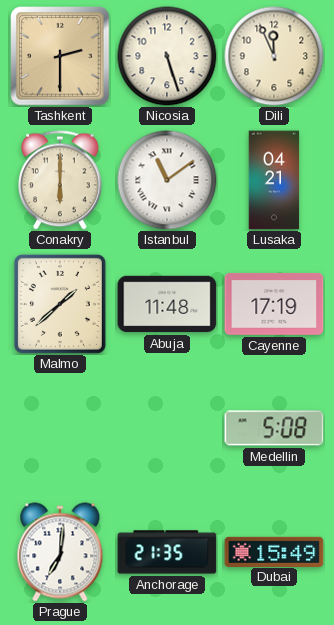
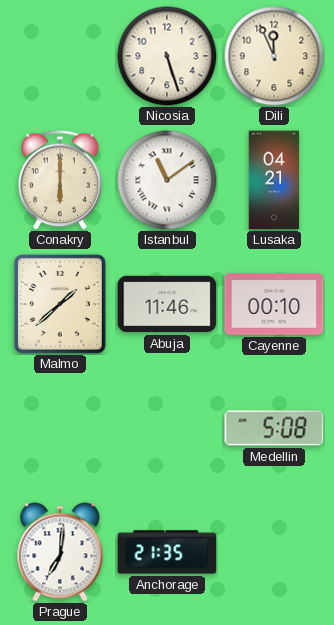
Tashkent: 2:30 -> none (60, 56)
Abuja: 11:48 -> 11:46 (167, 304)
Cayenne: 17:19 -> 00:10 (274, 304)
Dubai: 15:49 -> none (274, 551)
